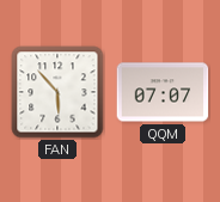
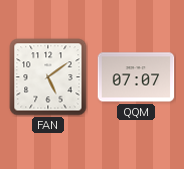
FAN: 5:53 -> 5:09 (48, 77)
